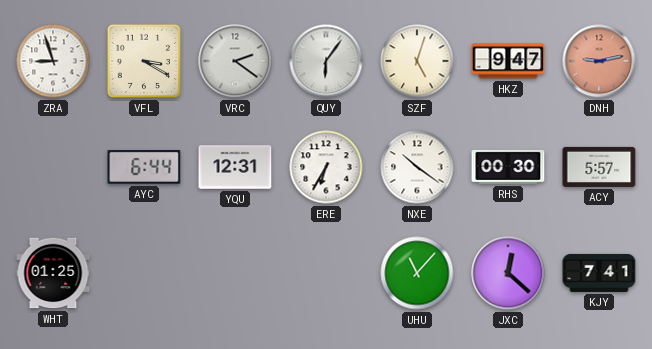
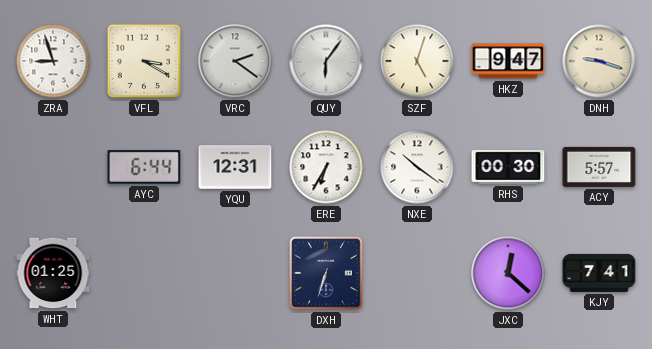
DNH: 9:13 -> 9:18 (599, 61)
DNH dial: salmon -> cream (599, 61)
DXH: none -> 6:33 (326, 273)
UHU: 11:07 -> none (417, 273)
